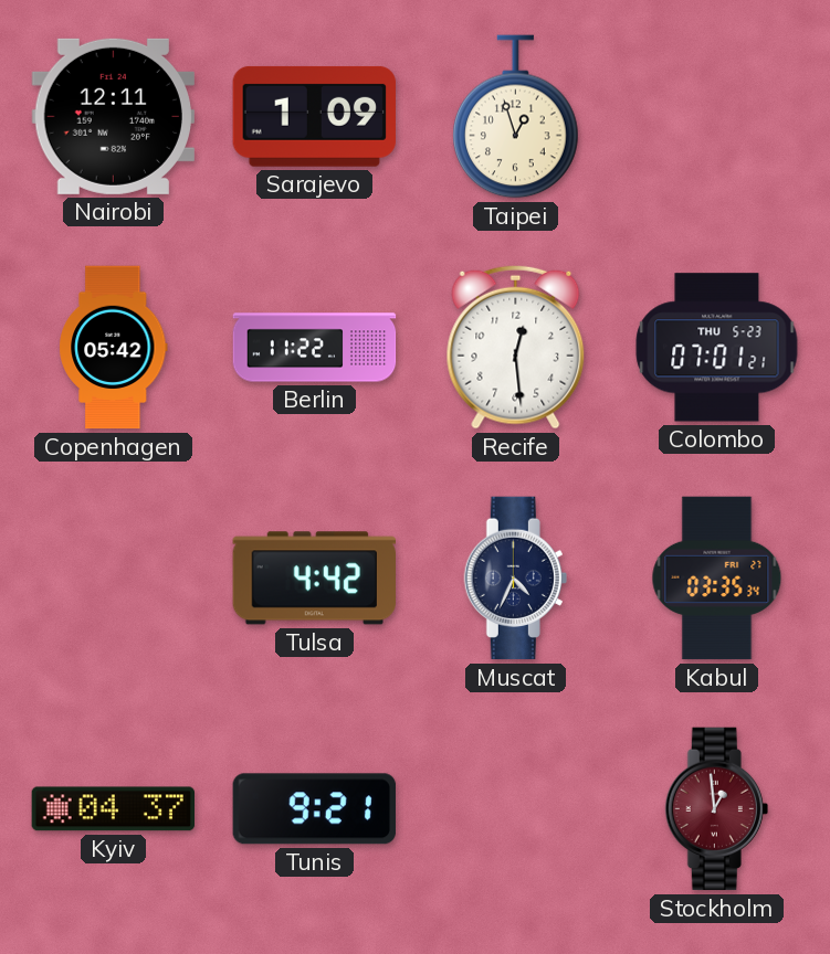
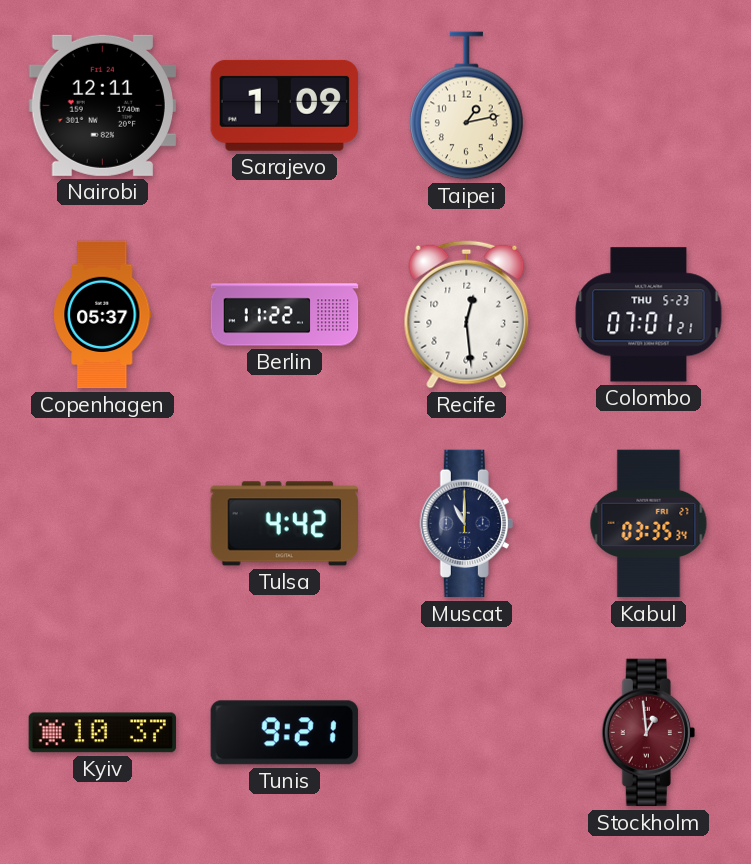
Taipei: 12:57 -> 1:13 (467, 106)
Copenhagen: 05:42 -> 05:37 (103, 315)
Muscat: 4:34 -> 11:00 (466, 524)
Kyiv: 04:37 -> 10:37 (102, 733)
